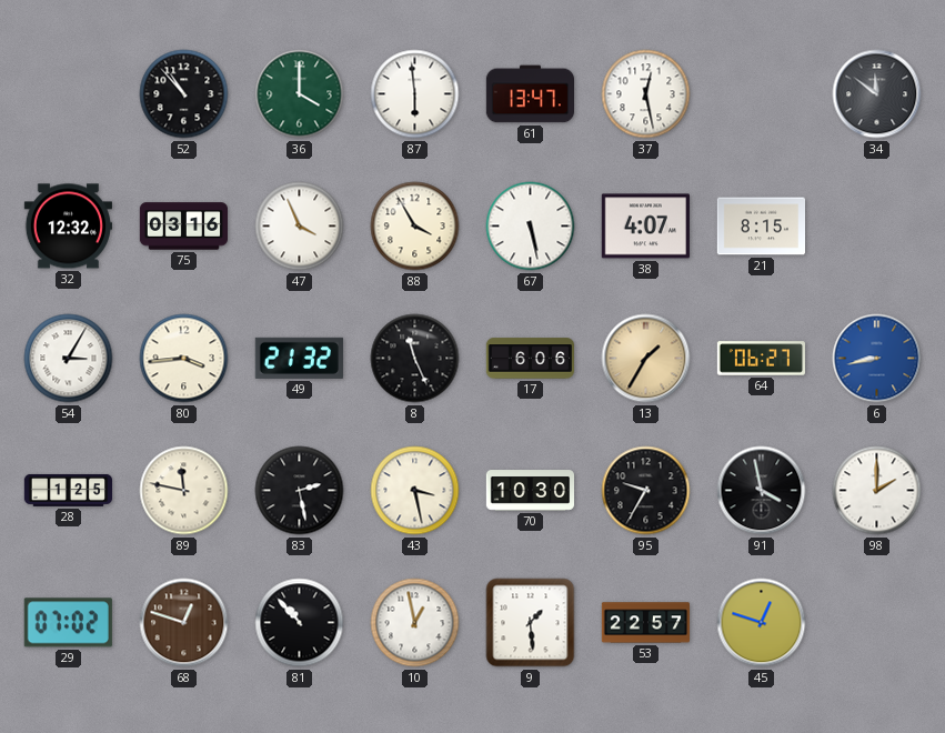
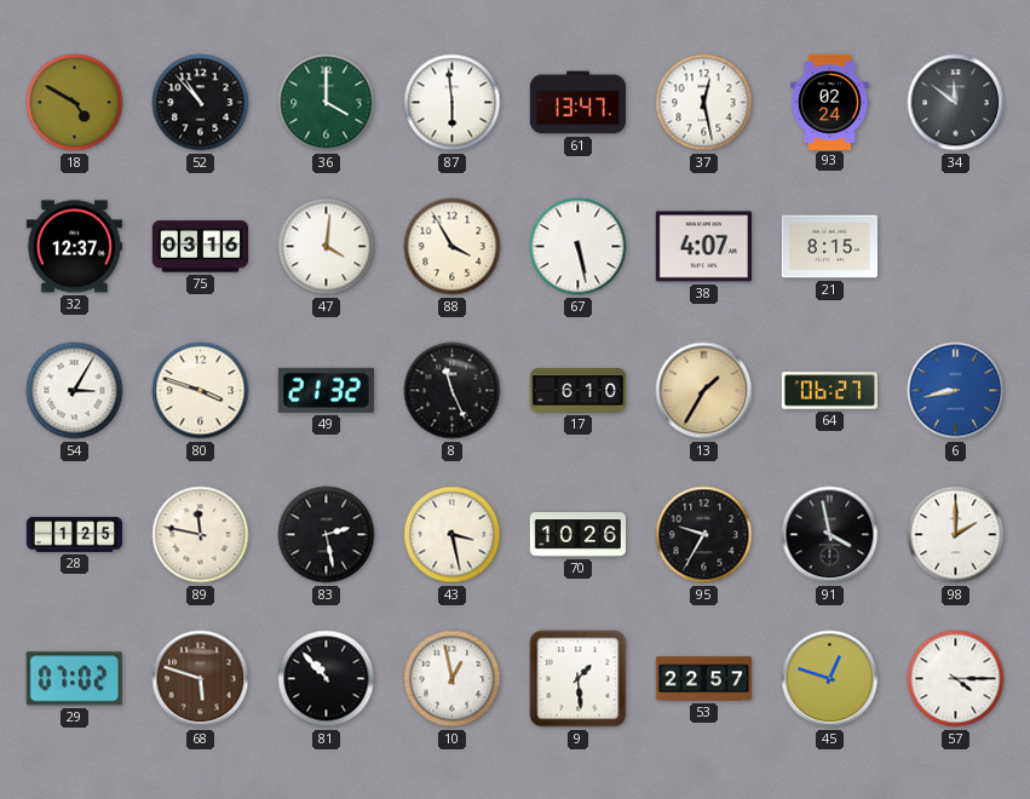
18: none -> 4:50 (75, 103)
93: none -> 02:24 (830, 102)
32: 12:32 -> 12:37 (74, 247)
47: 3:56 -> 4:01 (327, 247)
80: 3:44 -> 3:48 (201, 391)
17: 6:06 -> 6:10 (577, 391)
70: 10:30 -> 10:26 (579, 535)
68: 12:48 -> 5:48 (201, 679)
57: none -> 4:15 (956, 679)
